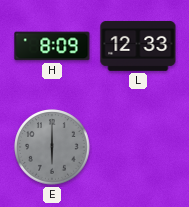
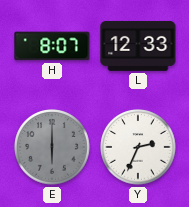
H: 8:09 -> 8:07 (52, 46)
Y: none -> 2:34 (138, 147)
